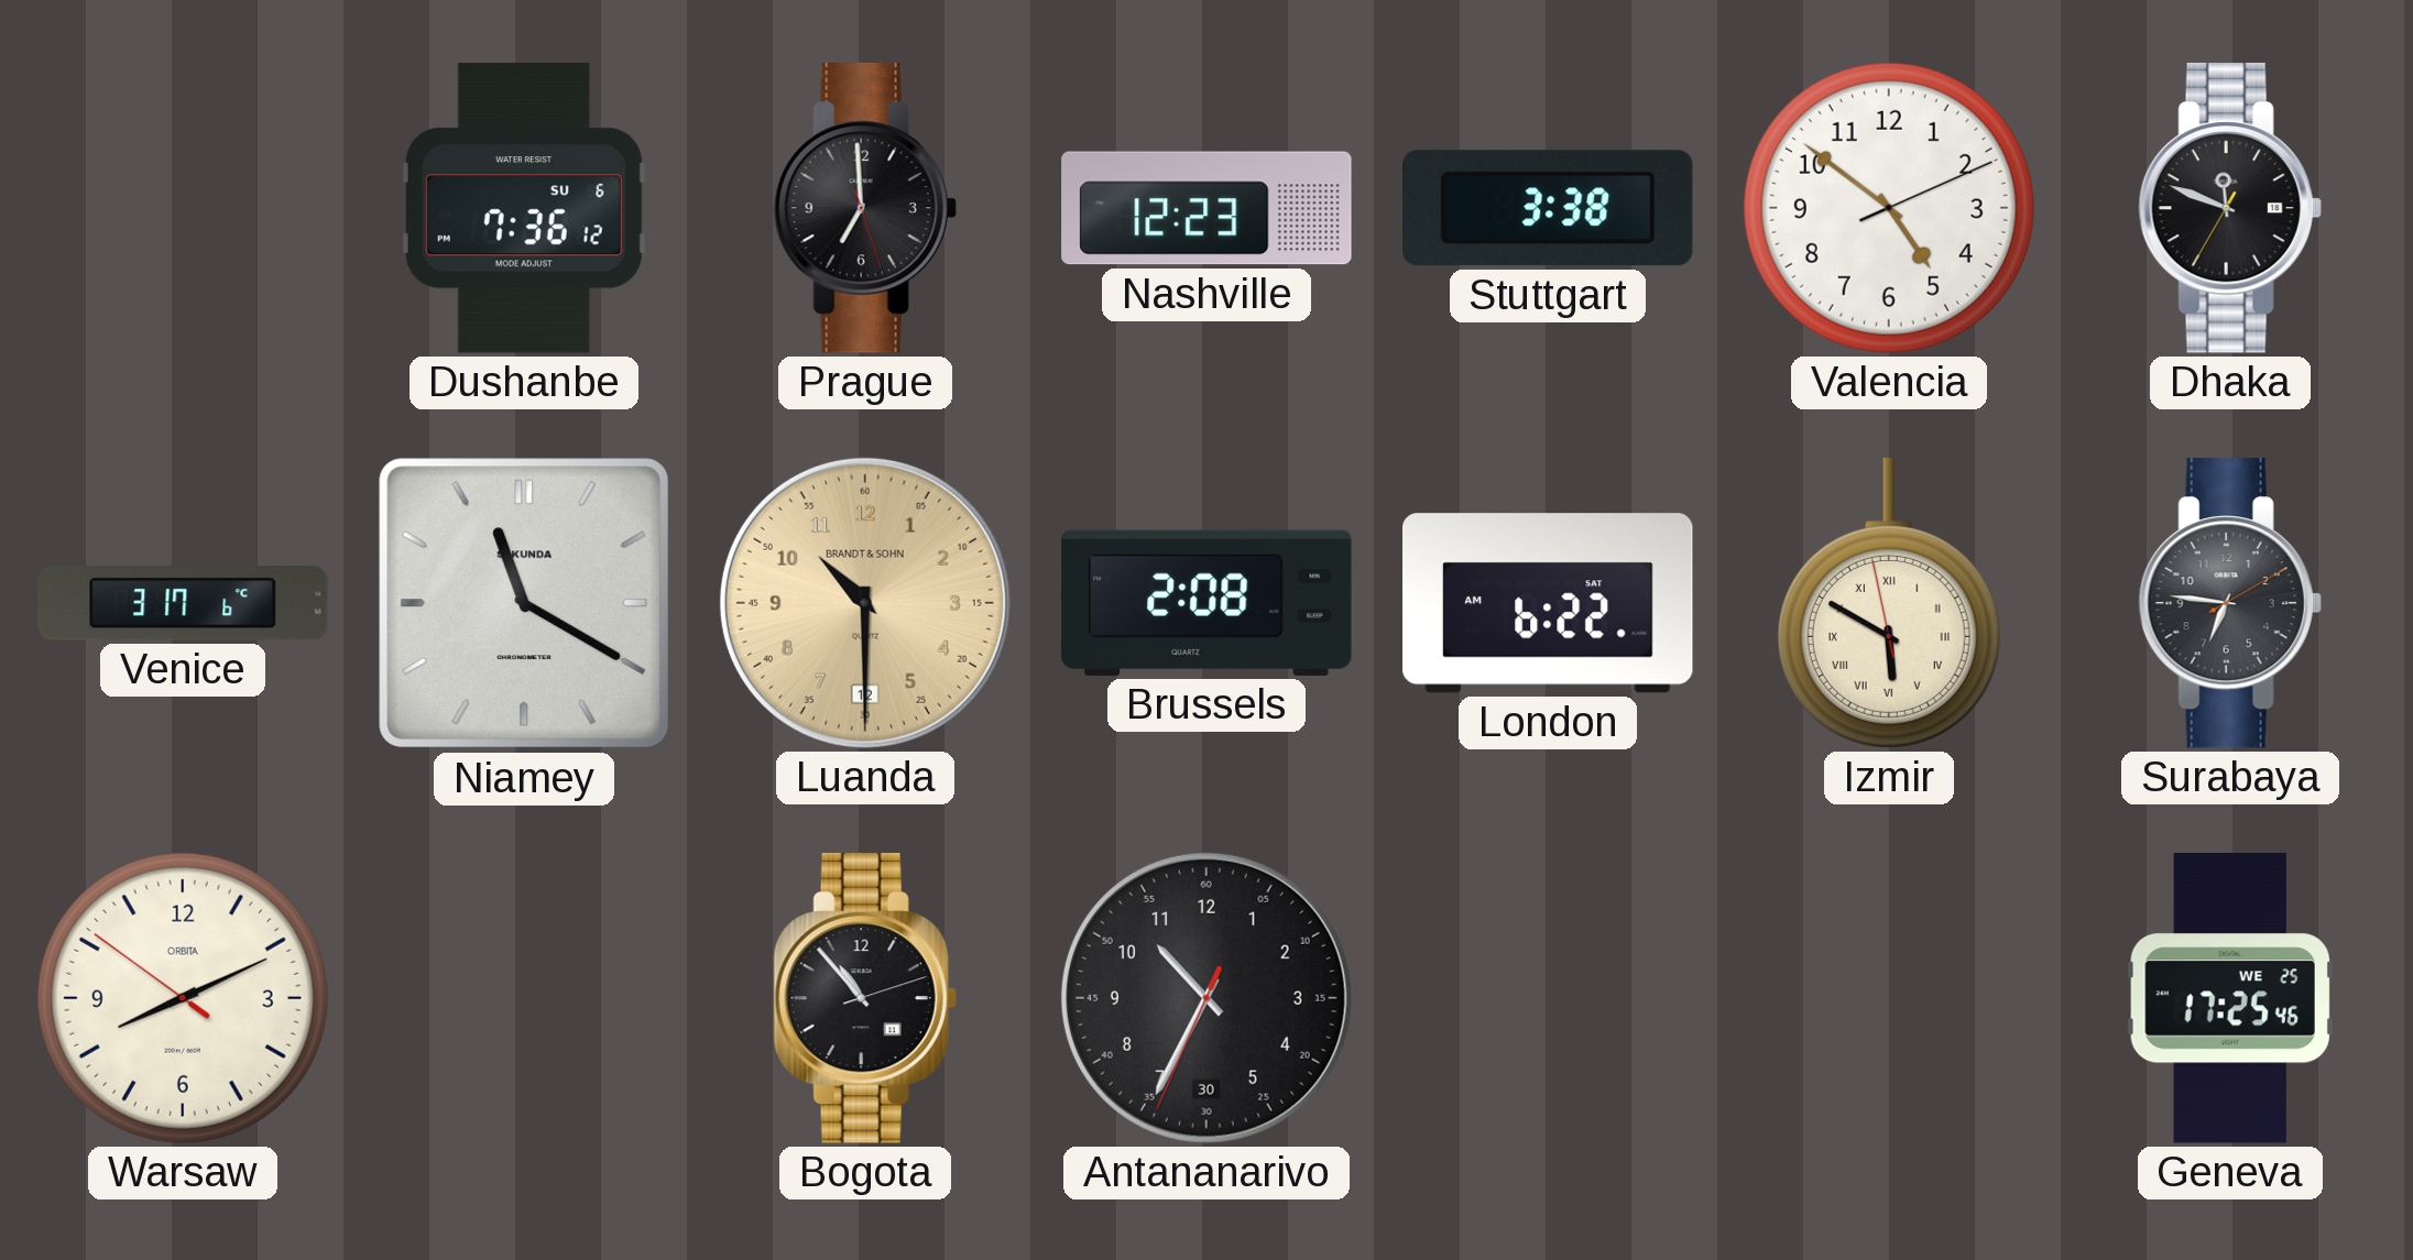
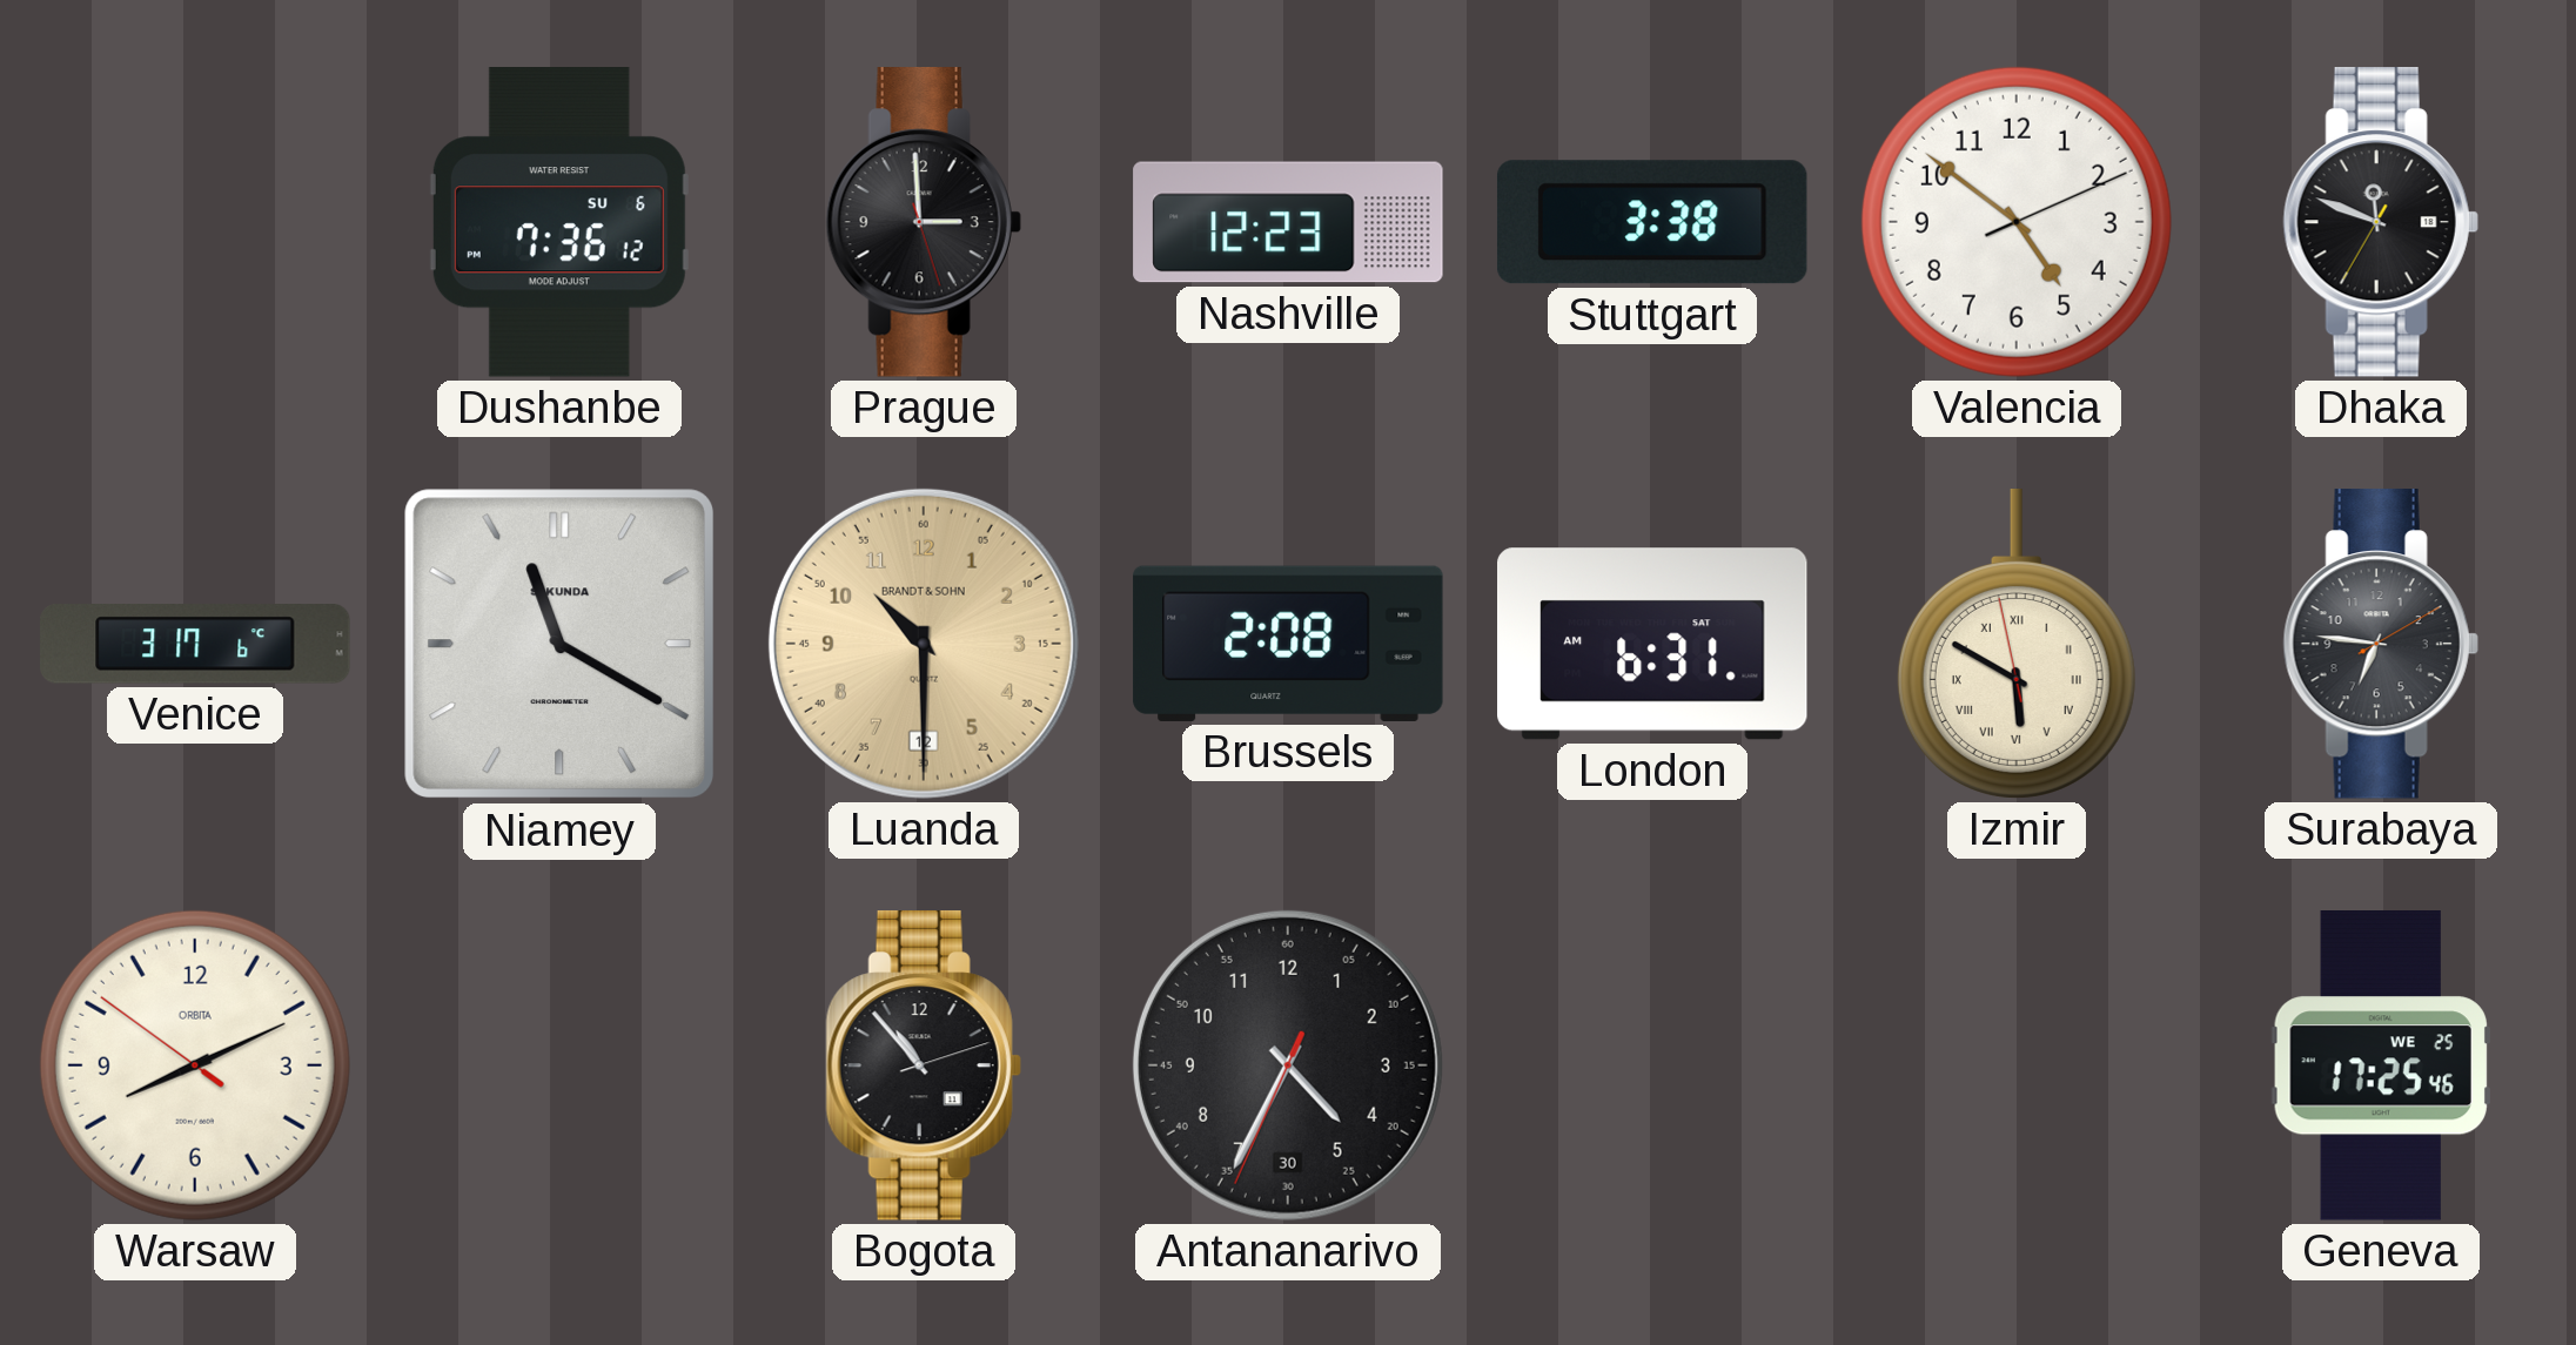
Prague: 6:59 -> 2:59 (924, 223)
London: 6:22 -> 6:31 (1653, 644)
Antananarivo: 10:34 -> 4:34 (1288, 1065)
